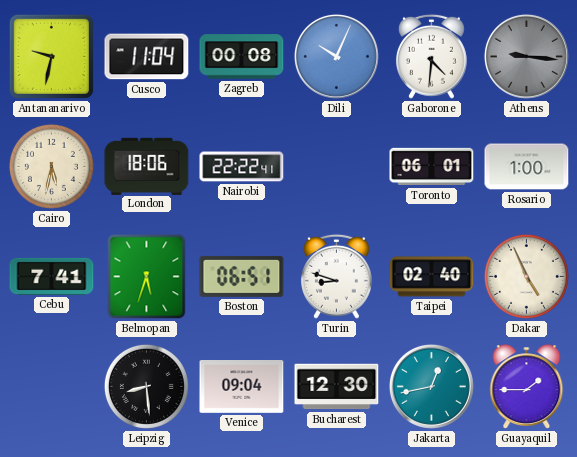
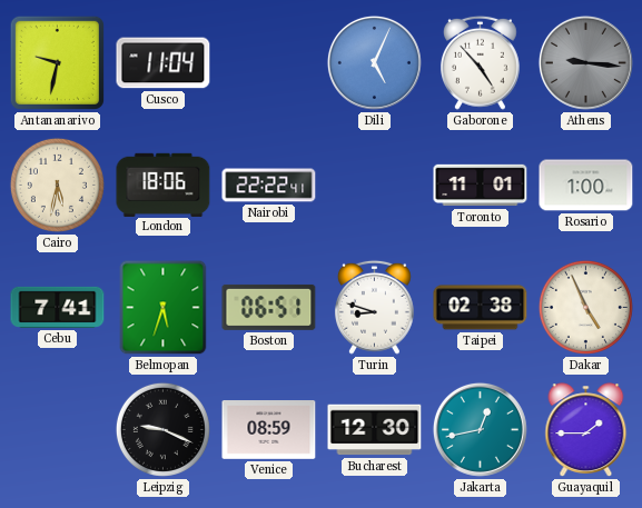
Zagreb: 00:08 -> none (242, 57)
Dili: 10:04 -> 5:04 (374, 62)
Gaborone: 4:31 -> 4:53 (480, 62)
Toronto: 06:01 -> 11:01 (481, 186)
Taipei: 02:40 -> 02:38 (481, 308)
Leipzig: 8:29 -> 9:19 (162, 429)
Venice: 09:04 -> 08:59 (269, 430)
